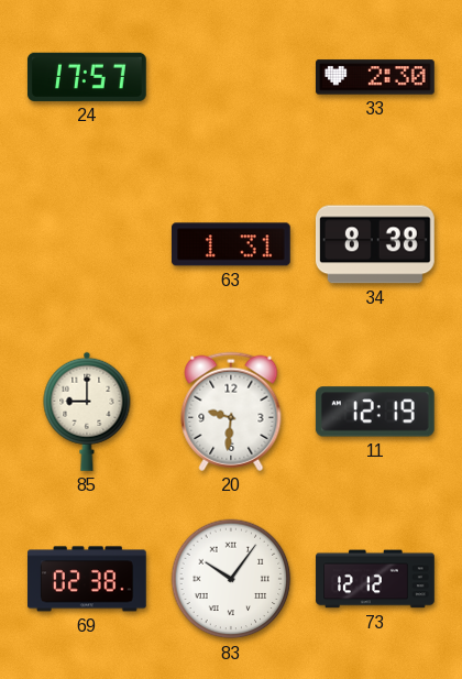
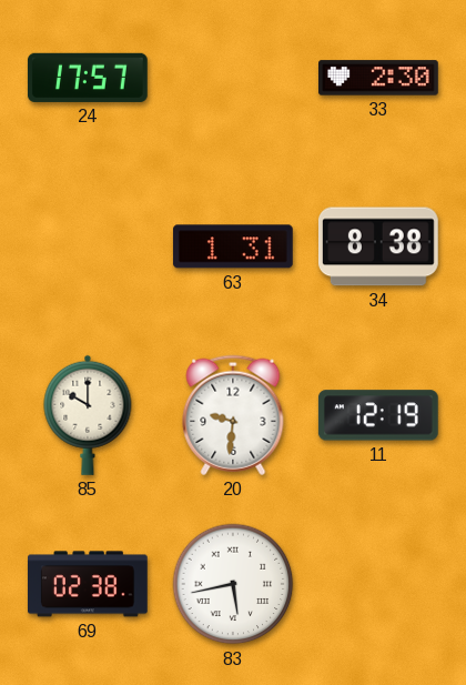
85: 9:00 -> 10:00 (88, 415)
83: 10:06 -> 5:43 (233, 584)
73: 12:12 -> none (375, 579)
